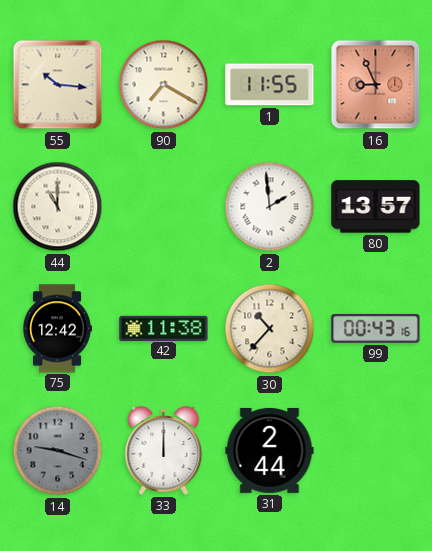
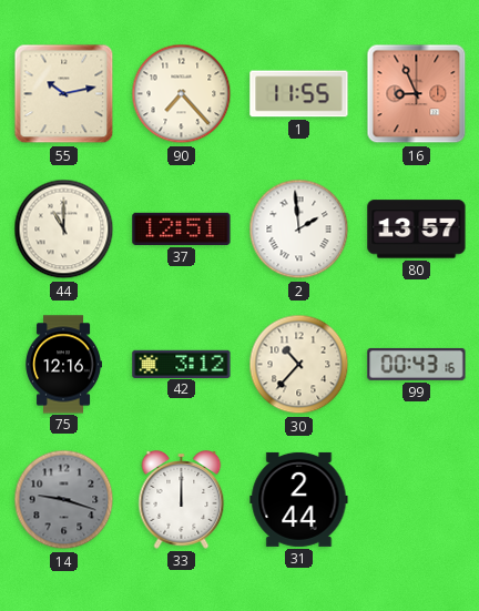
55: 10:16 -> 10:13 (64, 94)
90: 7:20 -> 7:23 (182, 94)
37: none -> 12:51 (182, 228)
75: 12:42 -> 12:16 (63, 365)
42: 11:38 -> 3:12 (182, 364)
